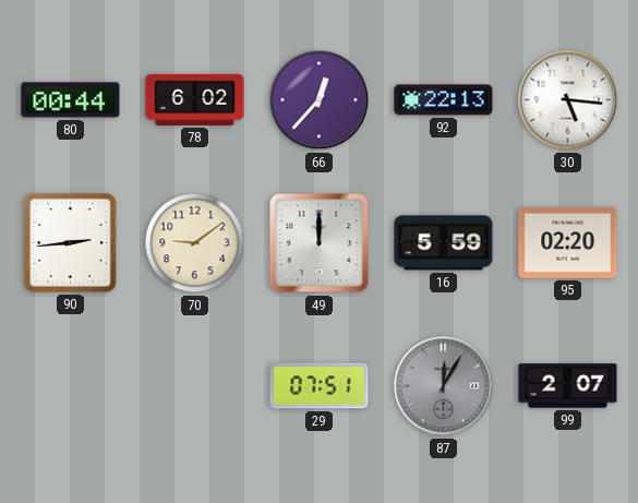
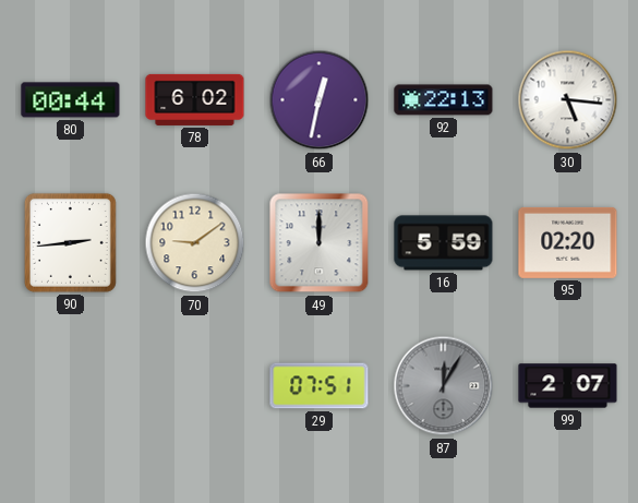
66: 12:37 -> 12:32 (320, 100)
